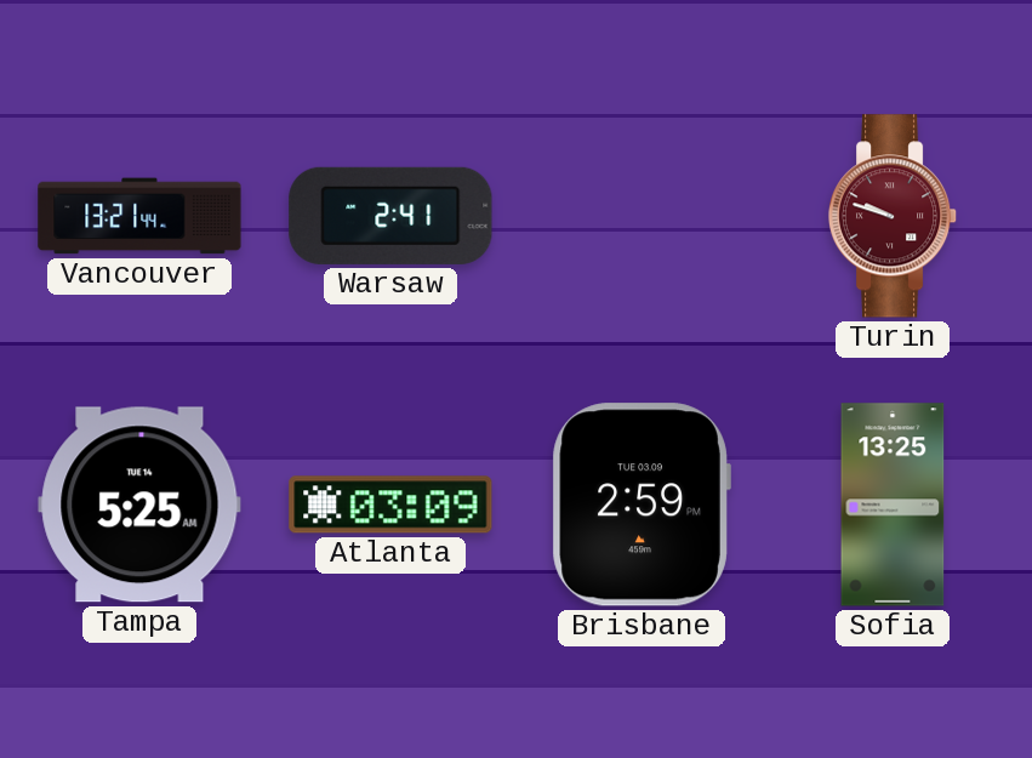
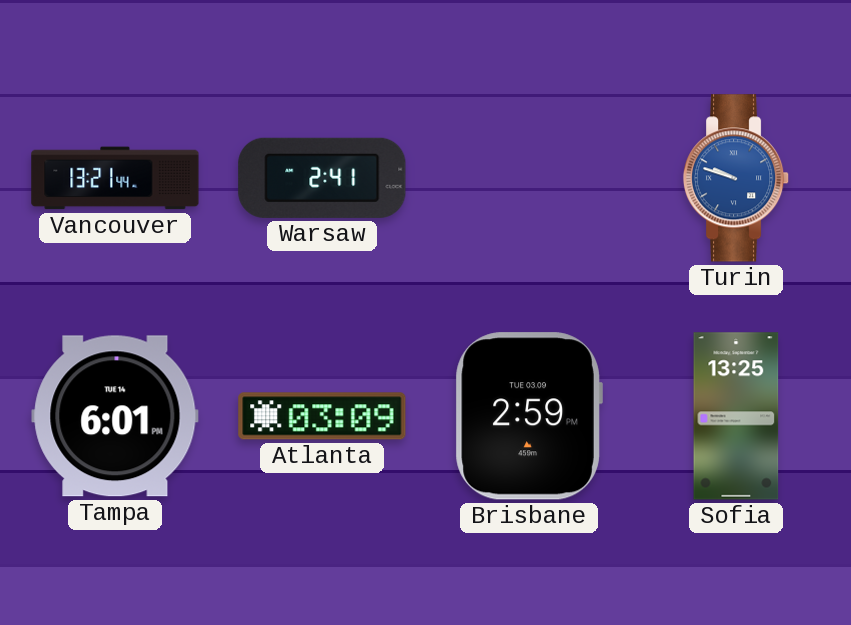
Turin dial: burgundy -> blue (736, 178)
Tampa: 5:25 -> 6:01 (115, 416)
